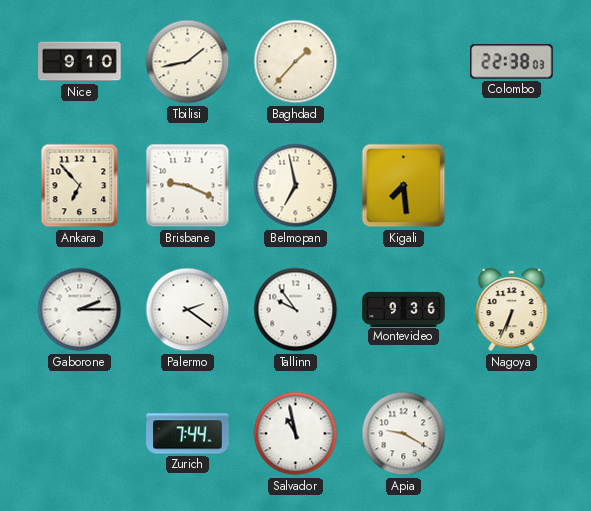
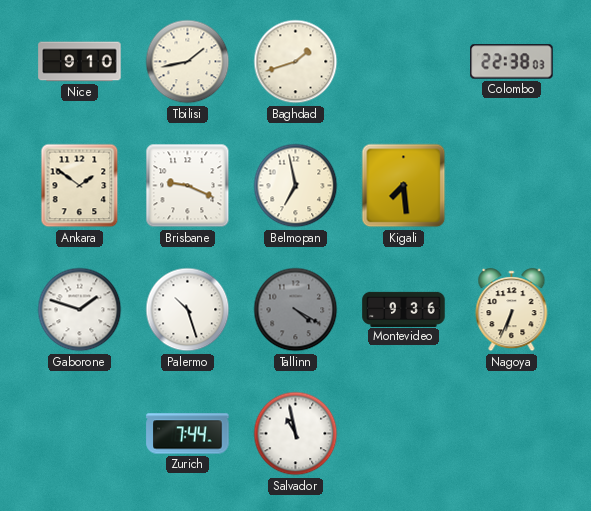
Baghdad: 1:37 -> 1:42 (296, 62)
Ankara: 6:53 -> 1:51 (80, 186)
Gaborone: 2:15 -> 1:48 (80, 310)
Palermo: 2:21 -> 10:27 (188, 310)
Tallinn: 9:54 -> 4:20 (296, 310)
Tallinn dial: white -> grey (296, 310)
Apia: 9:20 -> none (404, 434)
